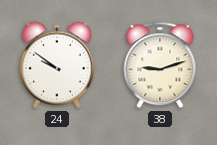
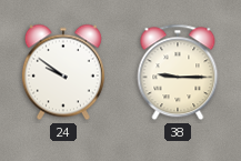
38: 9:12 -> 9:15 (178, 72)
